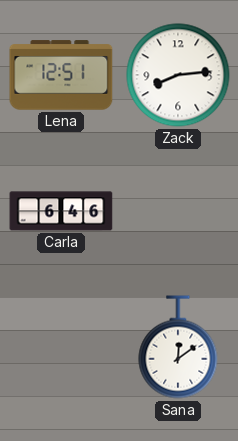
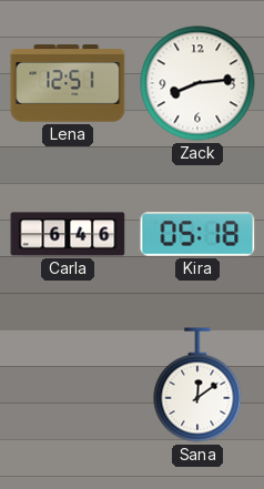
Kira: none -> 05:18 (197, 234)
